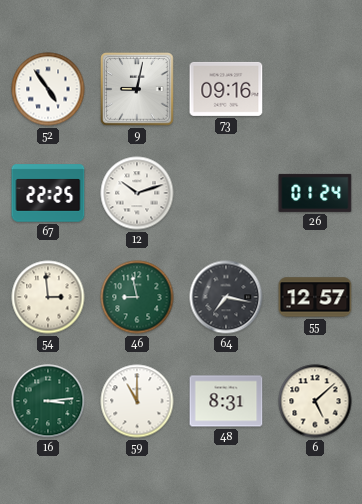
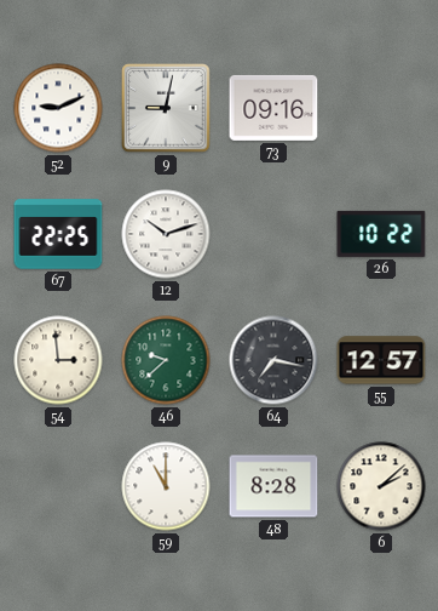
52: 4:54 -> 9:11 (58, 108)
26: 01:24 -> 10:22 (381, 234)
46: 8:58 -> 9:38 (166, 360)
16: 3:14 -> none (48, 401)
48: 8:31 -> 8:28 (273, 486)
6: 5:08 -> 2:08 (381, 486)
